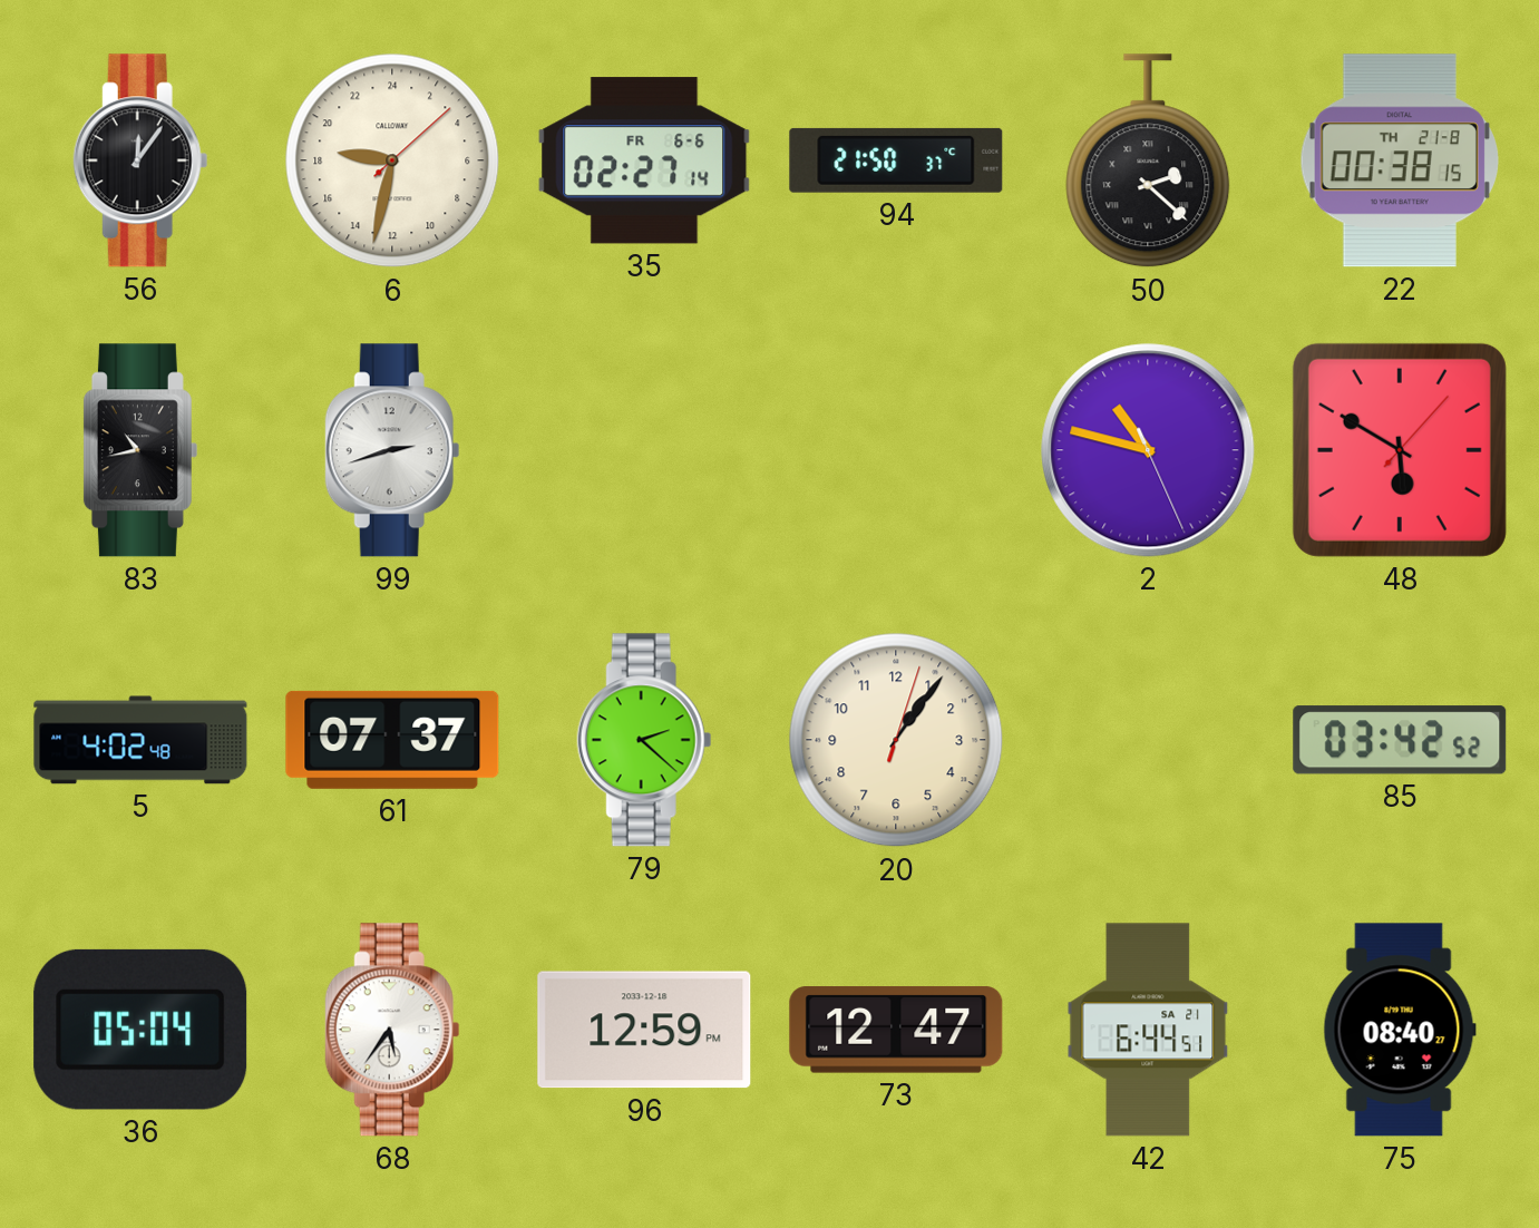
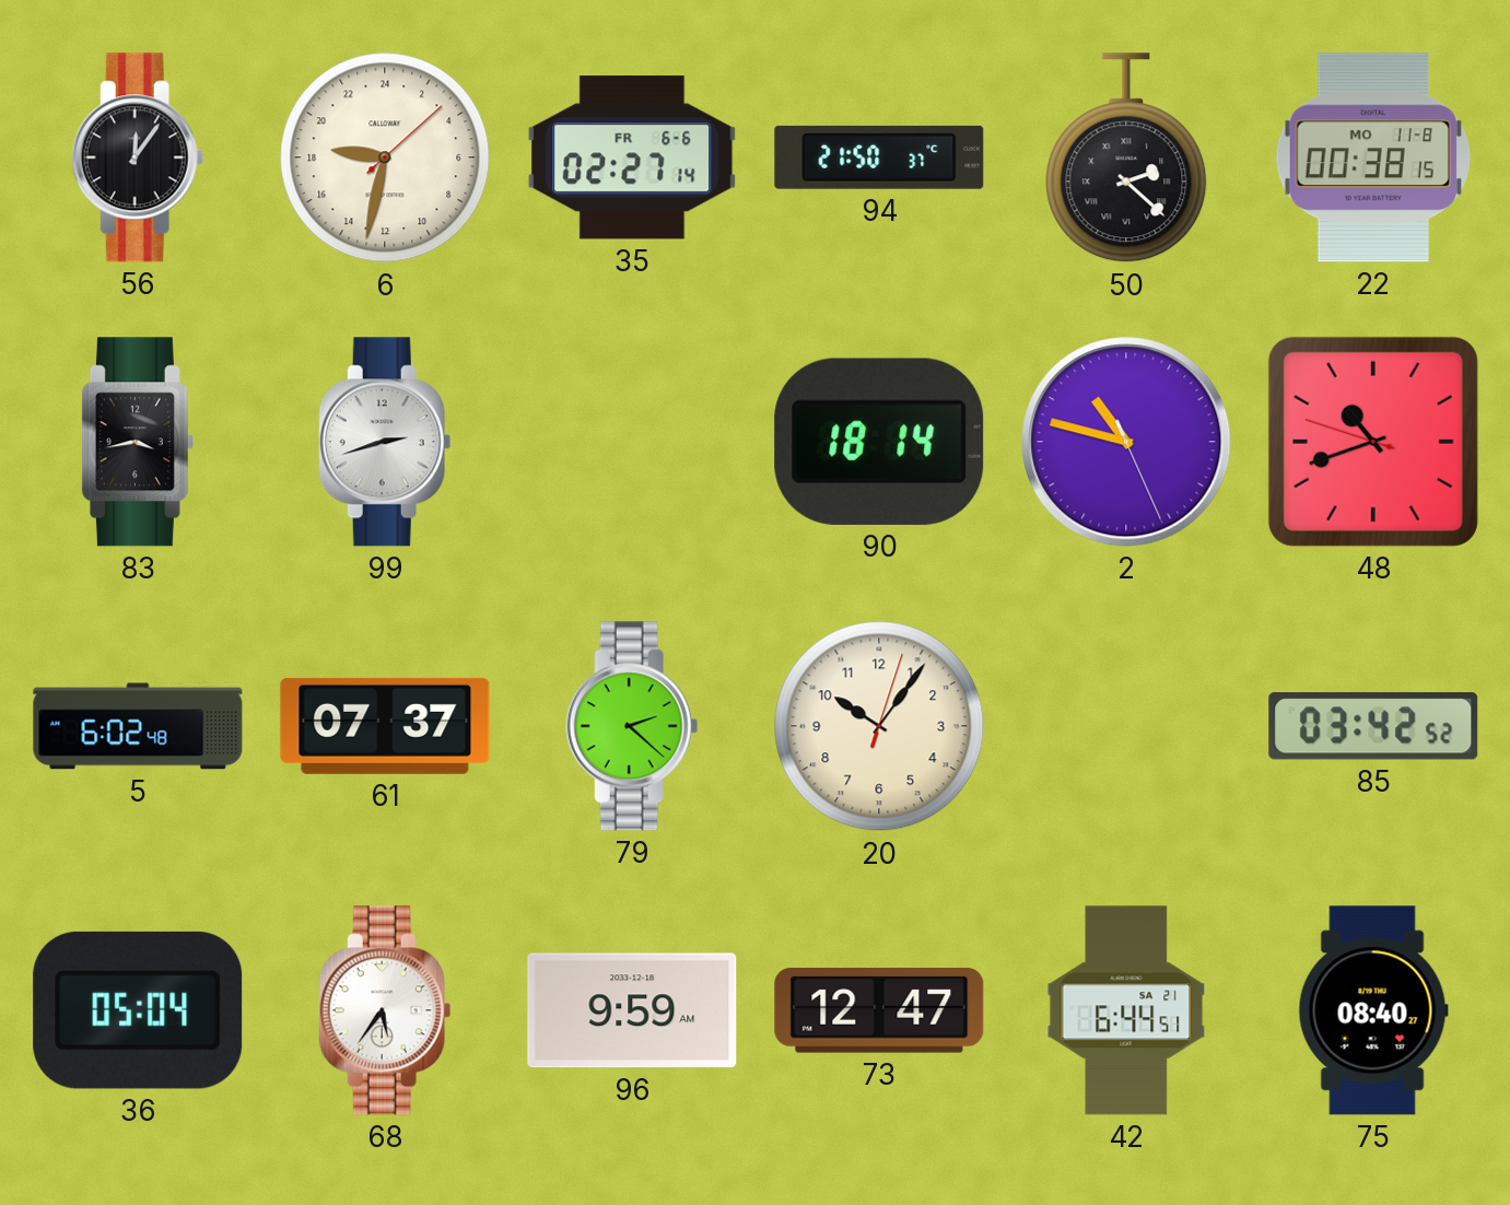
22 date: TH 21-8 -> MO 11-8 (1373, 157)
83: 10:43 -> 3:43 (138, 442)
90: none -> 18:14 (879, 442)
48: 5:50 -> 10:41 (1373, 442)
5: 4:02 -> 6:02 (138, 726)
20: 1:06 -> 10:06 (879, 726)
96: 12:59 -> 9:59 (632, 1010)
